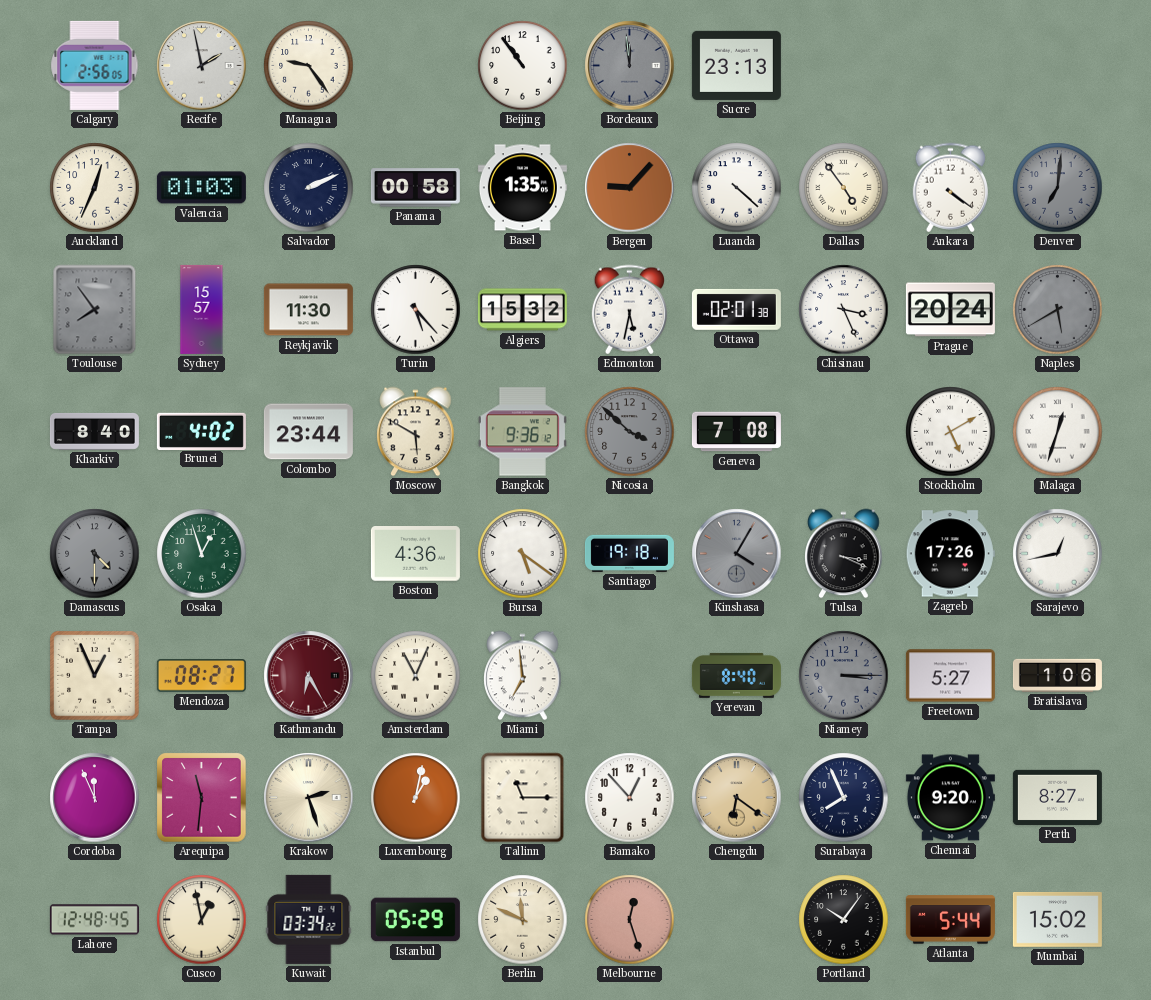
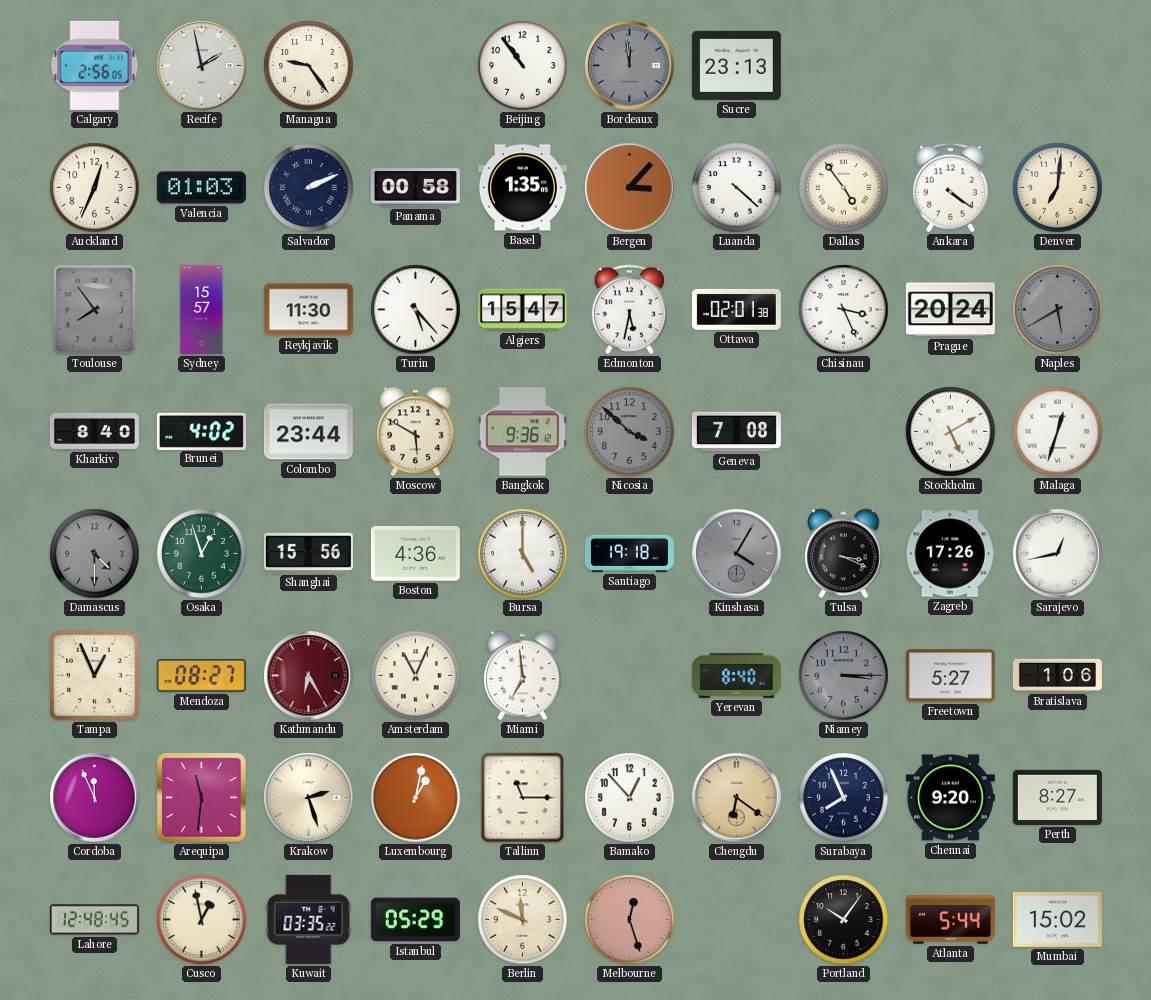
Bergen: 9:07 -> 3:07 (630, 188)
Denver dial: grey -> cream (1058, 188)
Algiers: 15:32 -> 15:47 (522, 310)
Shanghai: none -> 15:56 (308, 553)
Bursa: 5:21 -> 5:00 (523, 554)
Kuwait: 03:34 -> 03:35 (309, 919)
